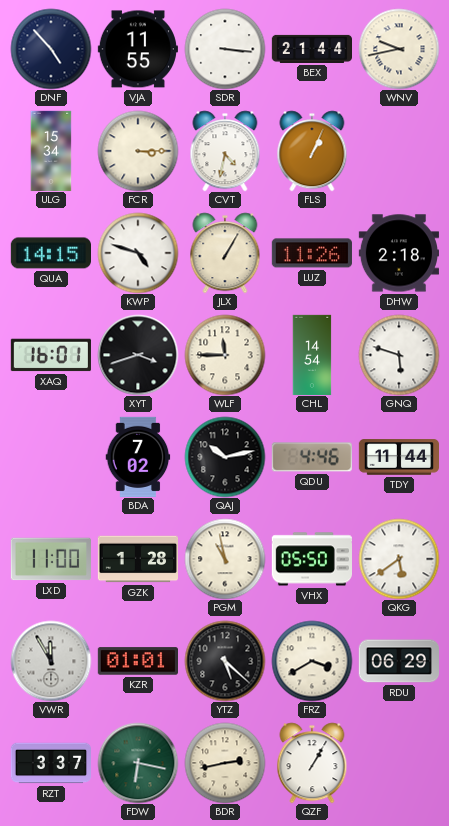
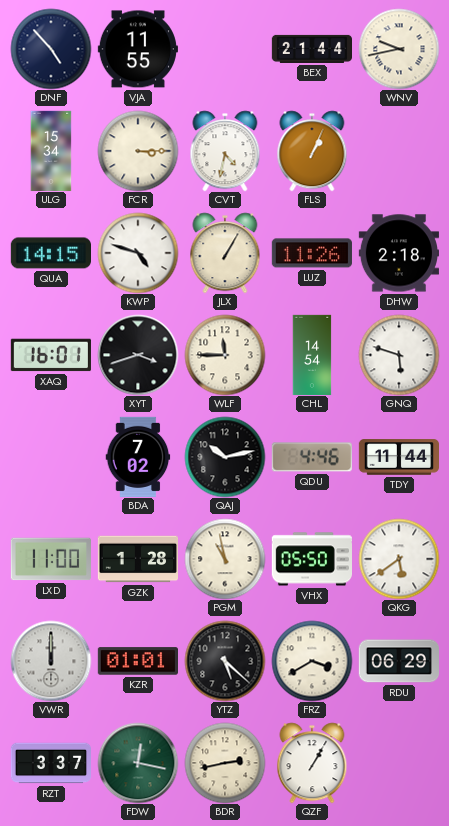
SDR: 3:16 -> none (225, 49)
VWR: 11:55 -> 12:00 (51, 661)
FDW: 6:17 -> 12:17 (138, 763)
